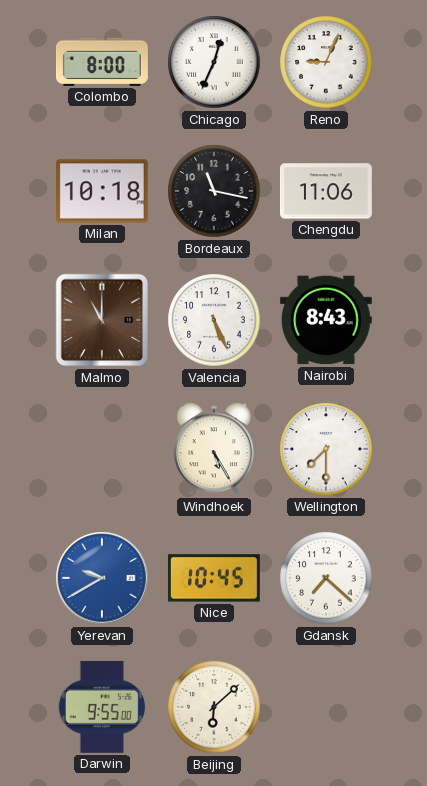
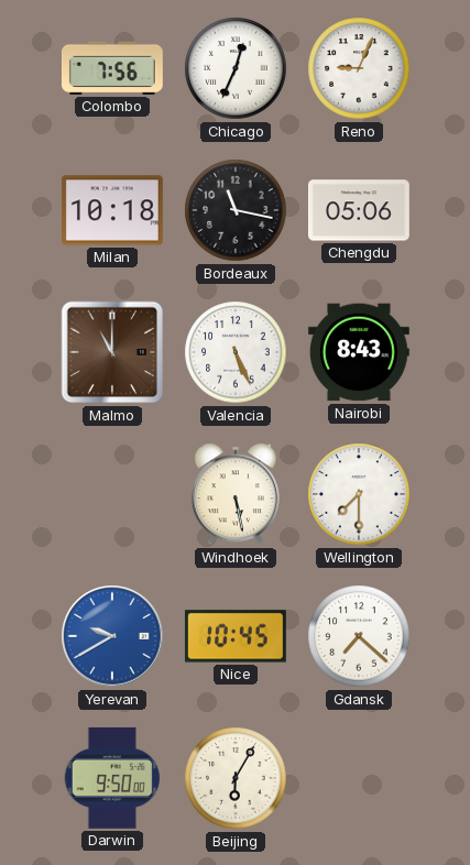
Colombo: 8:00 -> 7:56 (112, 68)
Chengdu: 11:06 -> 05:06 (359, 210)
Windhoek: 5:25 -> 5:28 (236, 494)
Darwin: 9:55 -> 9:50 (112, 778)
Beijing: 6:08 -> 6:05 (236, 778)
